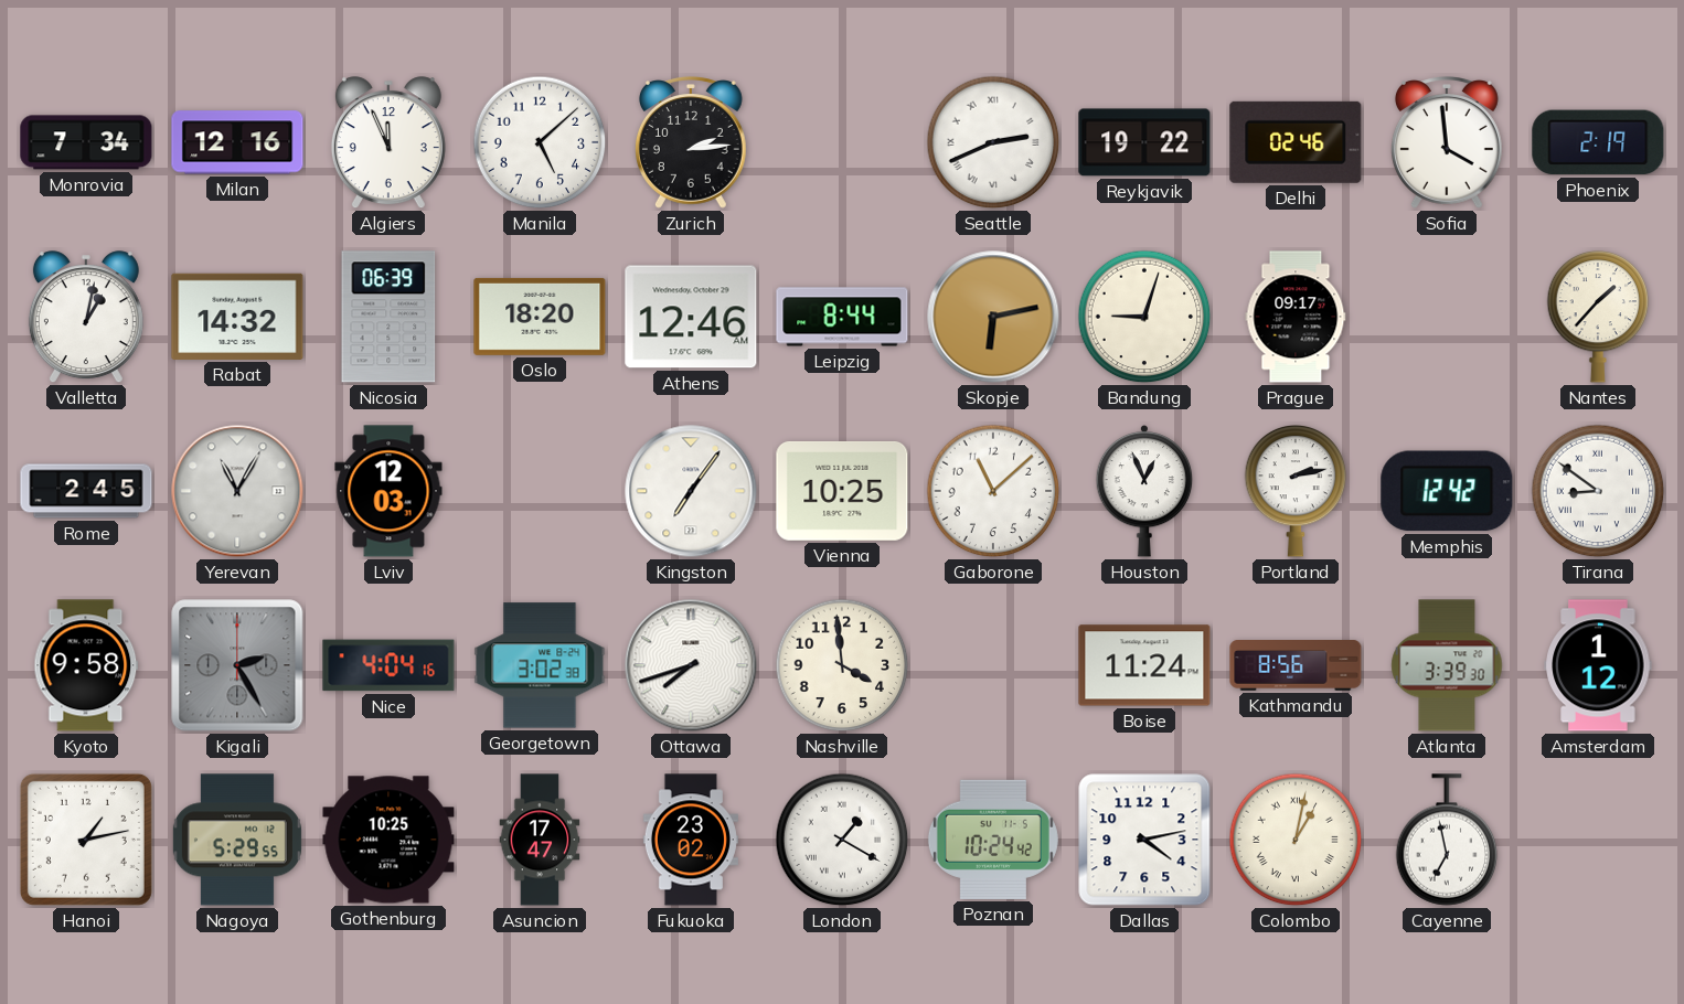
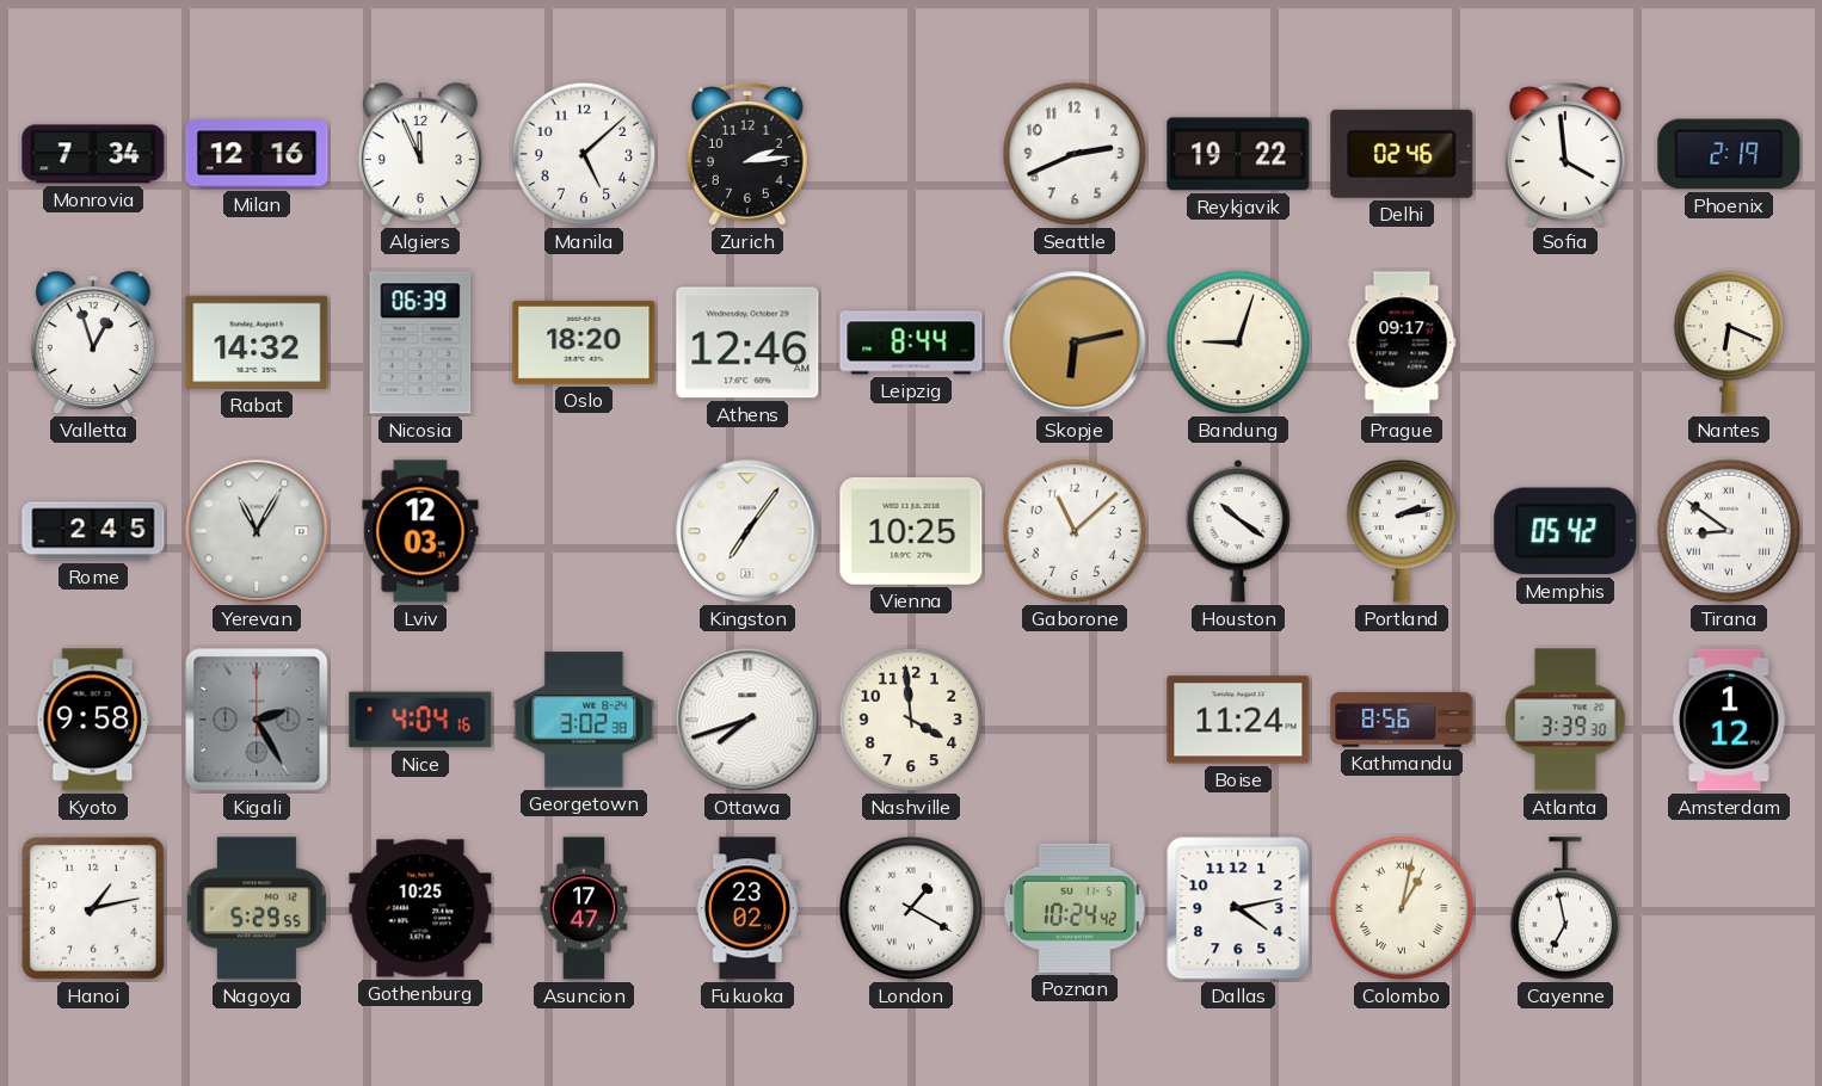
Seattle numerals: Roman -> Arabic (1075, 154)
Valletta: 1:02 -> 12:57 (93, 344)
Nantes: 1:37 -> 6:19 (1729, 343)
Houston: 12:56 -> 10:21 (1238, 531)
Memphis: 12:42 -> 05:42 (1565, 531)
